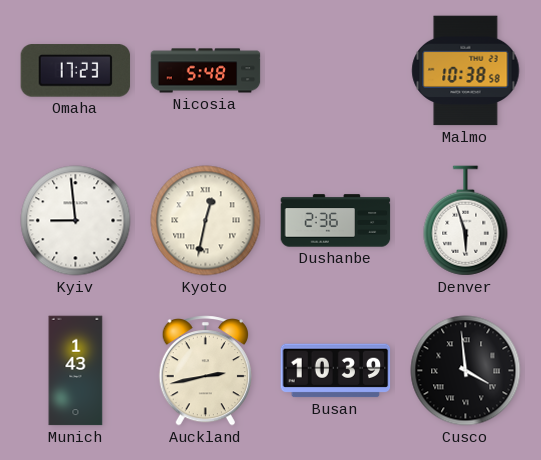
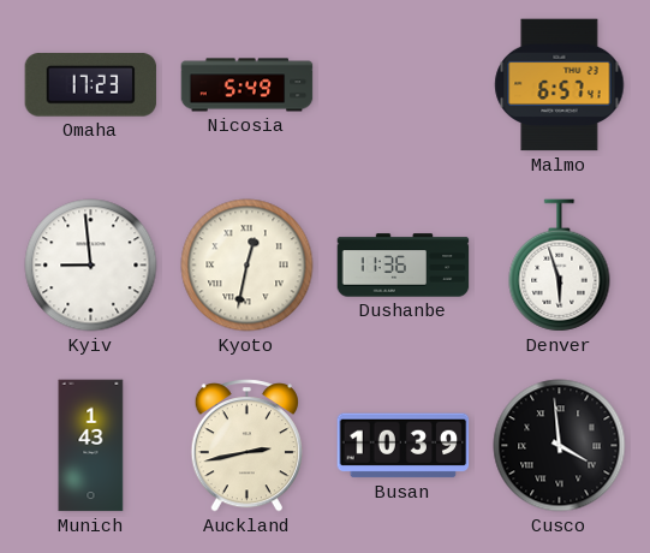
Nicosia: 5:48 -> 5:49 (248, 85)
Malmo: 10:38 -> 6:57 (560, 85)
Dushanbe: 2:36 -> 11:36 (404, 266)
